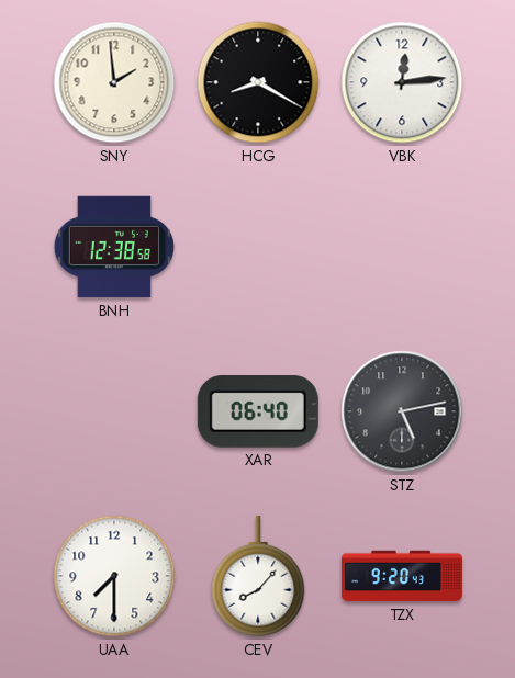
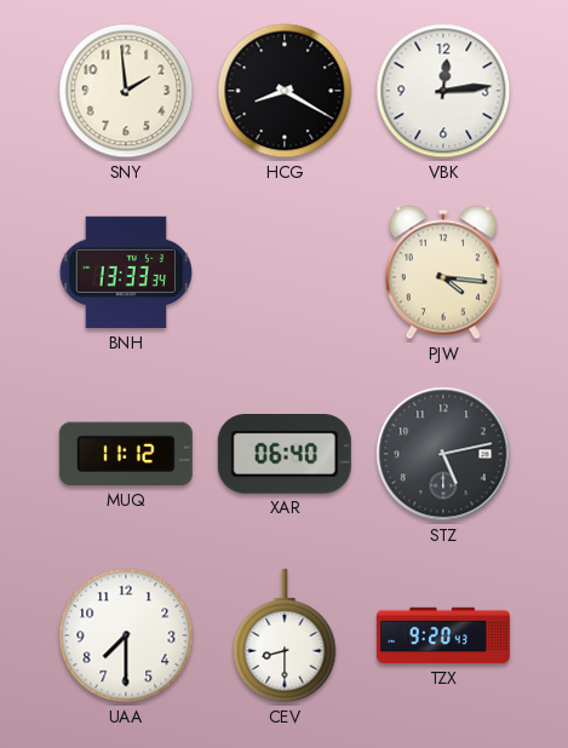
BNH: 12:38 -> 13:33 (126, 272)
PJW: none -> 4:16 (443, 272)
MUQ: none -> 11:12 (126, 454)
CEV: 8:07 -> 8:30 (285, 635)
